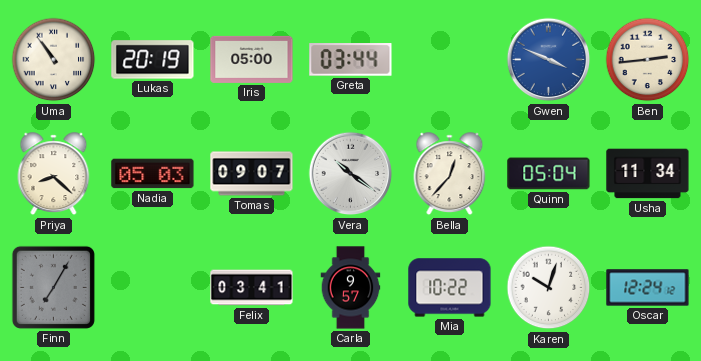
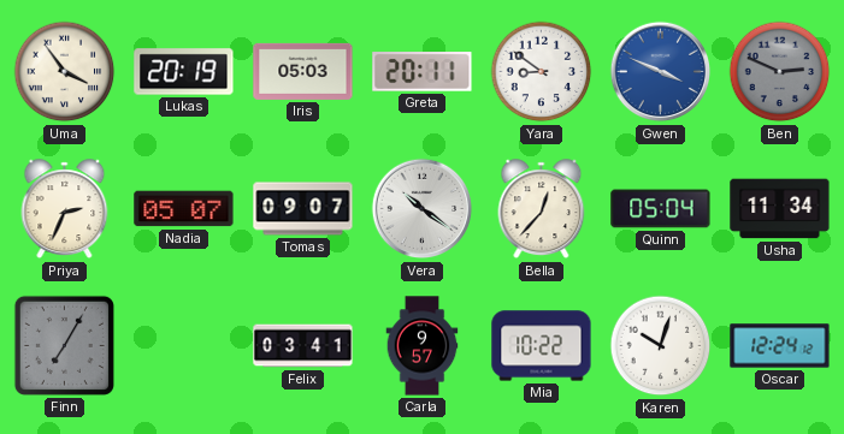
Uma: 10:54 -> 3:54 (65, 72)
Iris: 05:00 -> 05:03 (303, 71)
Greta: 03:44 -> 20:11 (423, 72)
Yara: none -> 8:51 (542, 72)
Ben: 2:44 -> 2:49 (780, 72)
Ben dial: cream -> grey (780, 72)
Priya: 8:22 -> 2:34 (65, 209)
Nadia: 05:03 -> 05:07 (184, 209)
